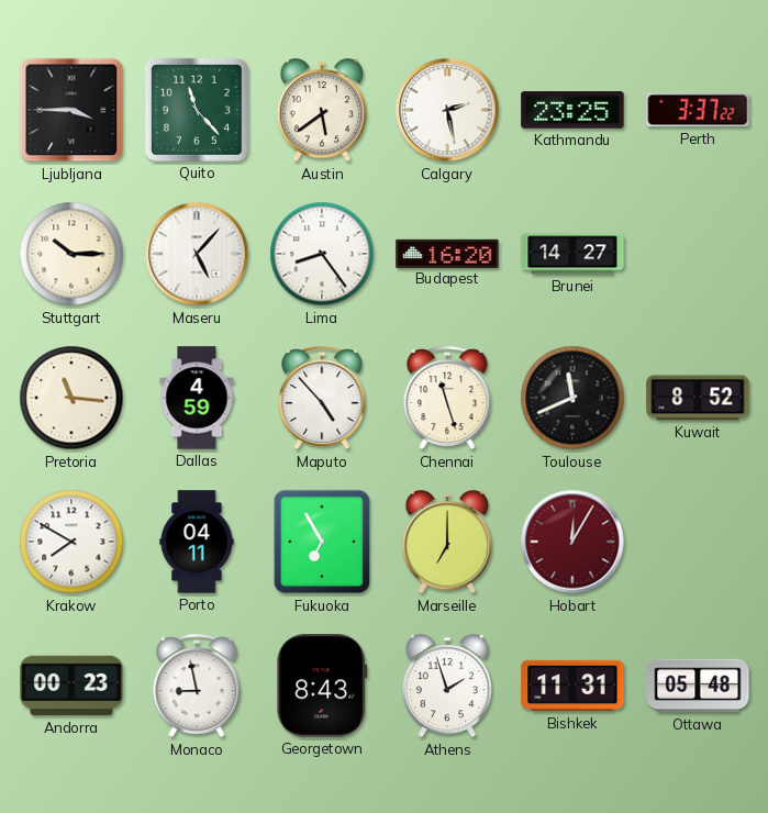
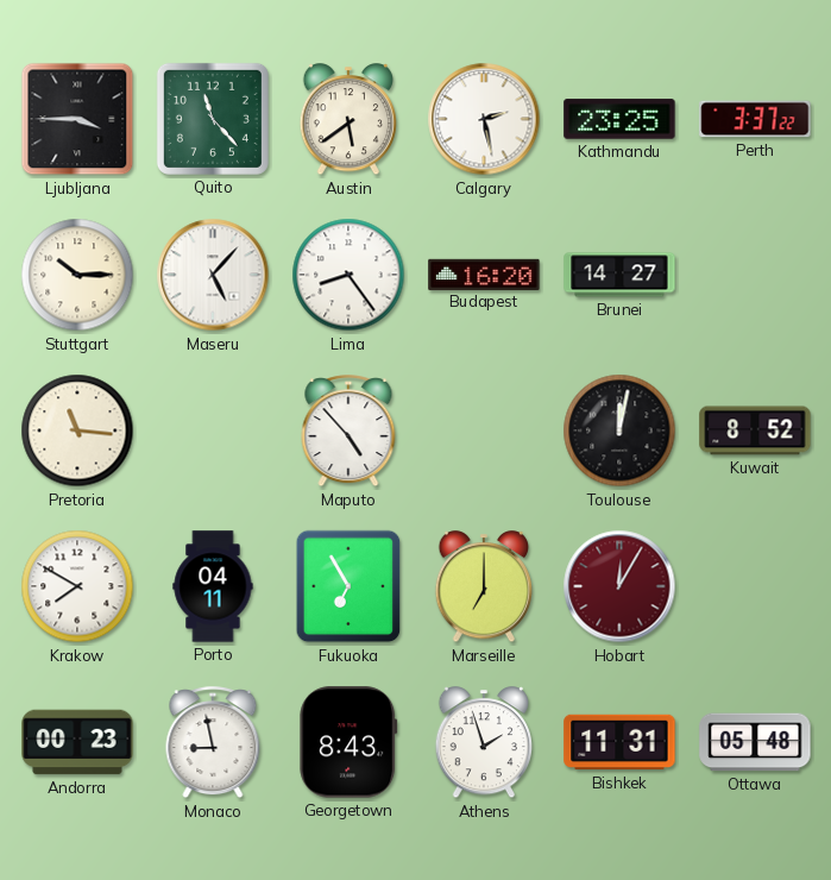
Dallas: 4:59 -> none (197, 398)
Chennai: 11:27 -> none (447, 399)
Toulouse: 11:41 -> 12:02 (619, 430)
